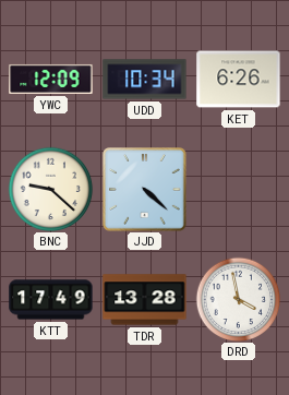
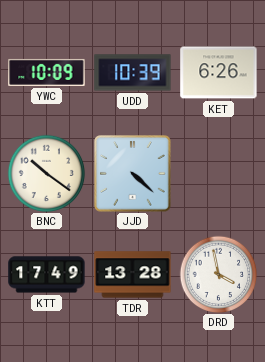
YWC: 12:09 -> 10:09 (47, 72)
UDD: 10:34 -> 10:39 (133, 73)
BNC: 9:22 -> 10:21 (46, 173)
